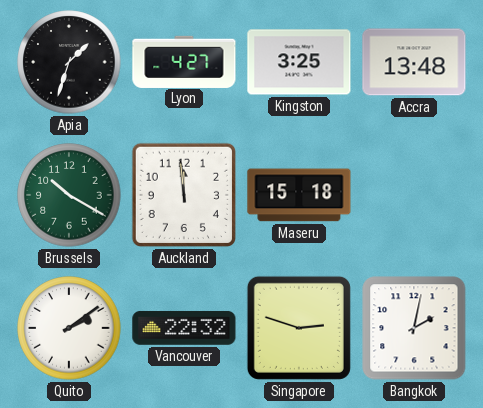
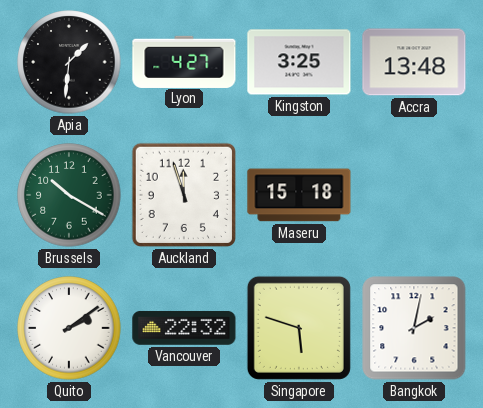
Apia: 1:33 -> 1:31 (69, 62)
Auckland: 11:59 -> 11:57 (184, 195)
Singapore: 2:48 -> 5:48 (299, 328)
